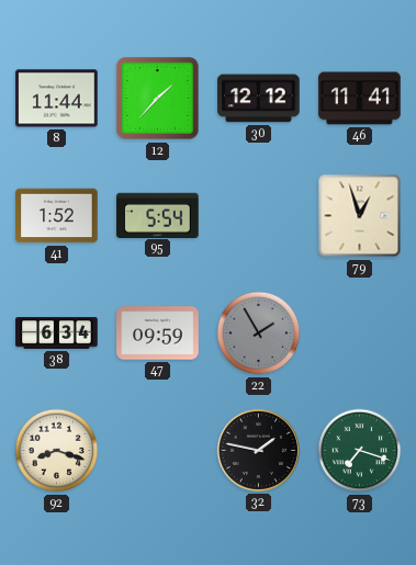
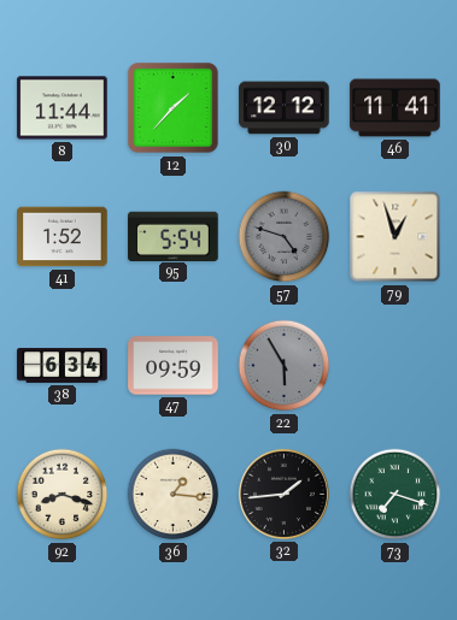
57: none -> 4:48 (285, 237)
22: 1:55 -> 5:55 (285, 366)
36: none -> 1:16 (174, 495)
32: 1:47 -> 1:44 (283, 494)
